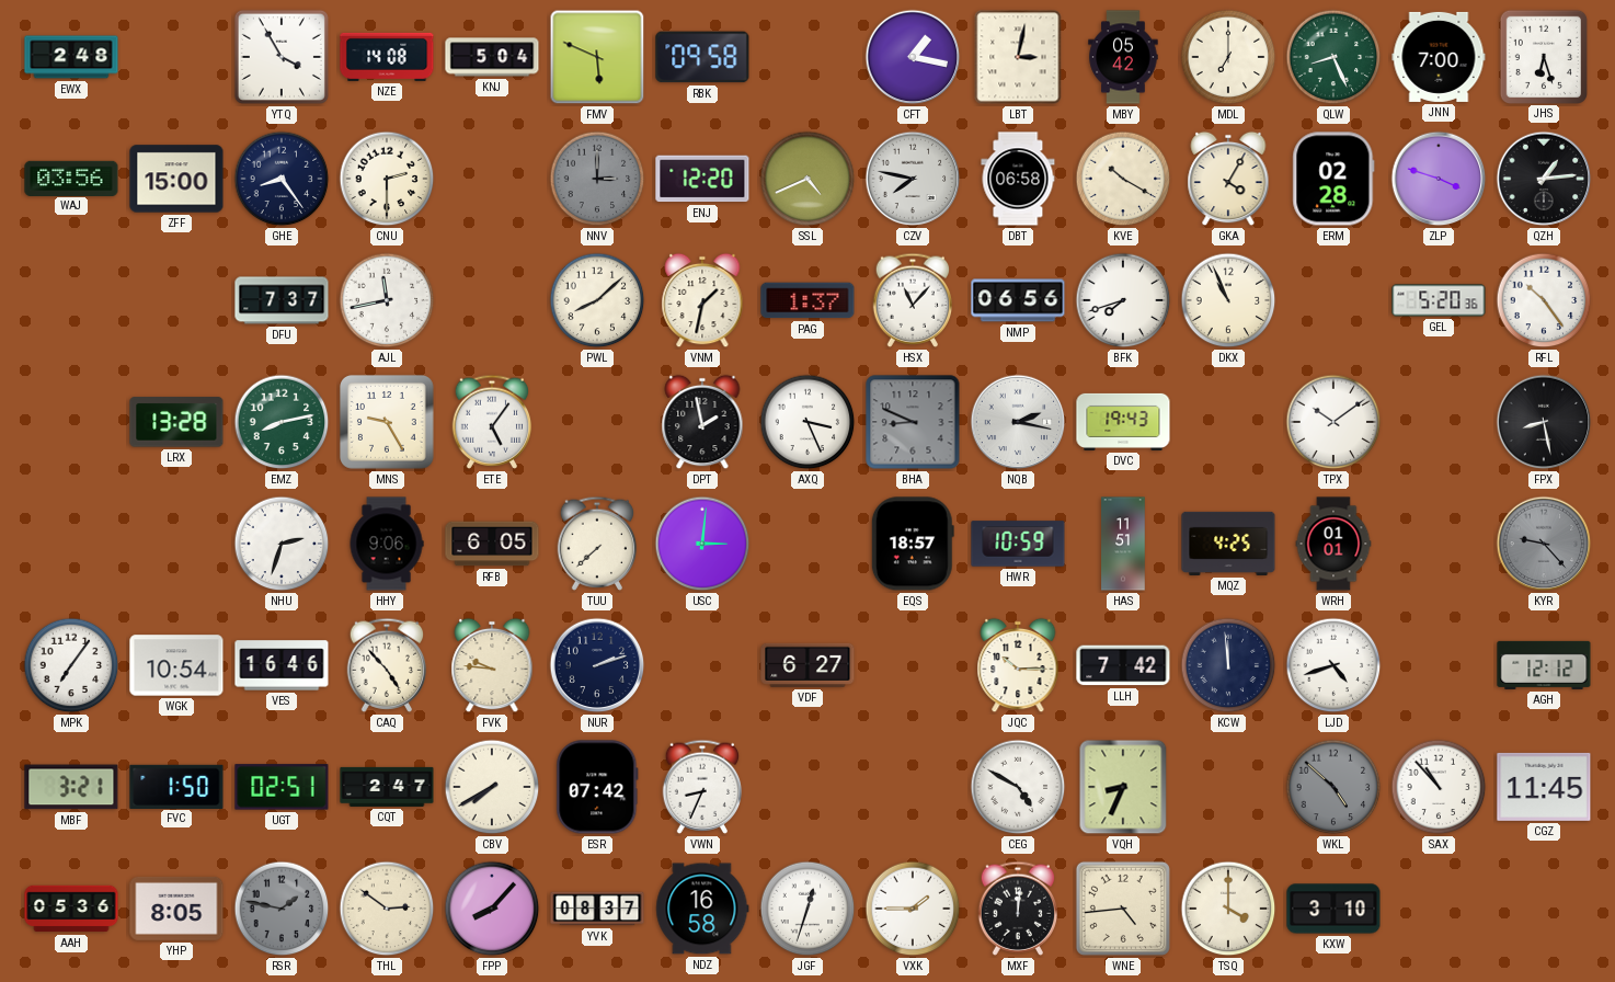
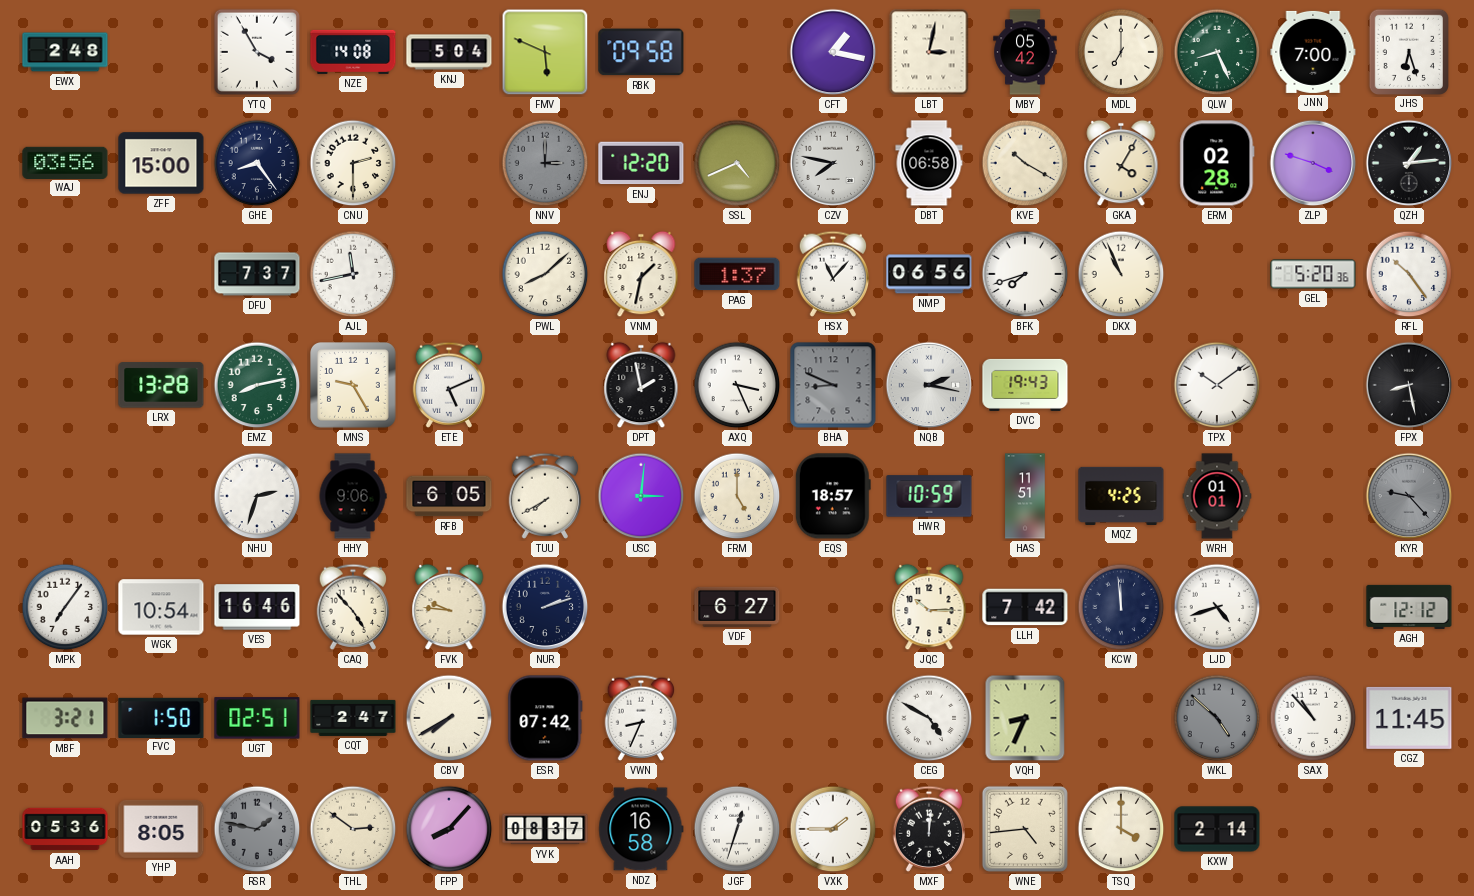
ETE: 5:06 -> 5:11 (449, 385)
TUU: 7:38 -> 7:40 (545, 496)
FRM: none -> 5:00 (737, 496)
KXW: 3:10 -> 2:14 (1217, 829)
